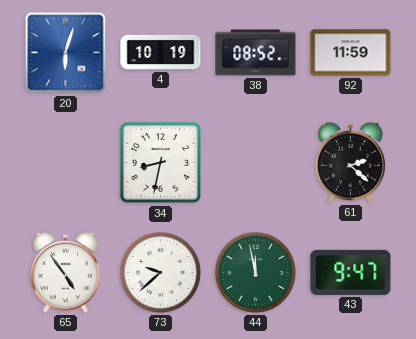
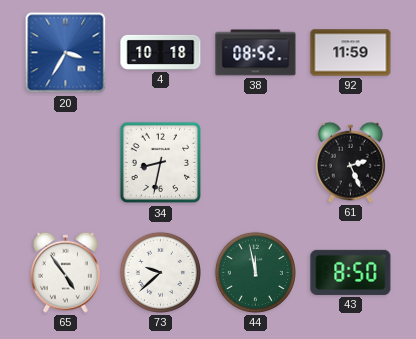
20: 6:03 -> 3:35 (66, 53)
4: 10:19 -> 10:18 (161, 52)
61: 2:22 -> 2:26 (350, 162)
43: 9:47 -> 8:50 (351, 272)
